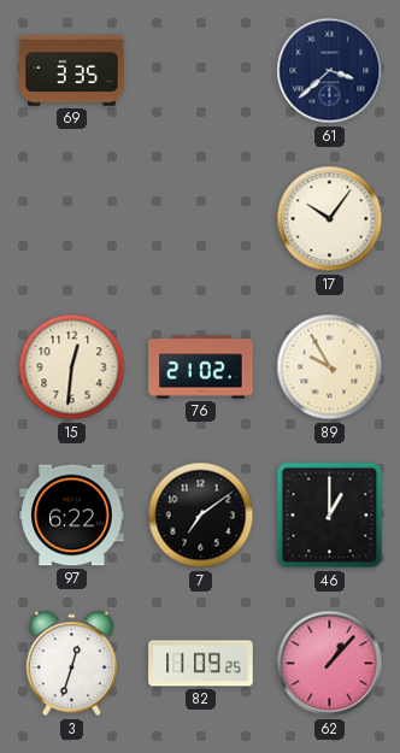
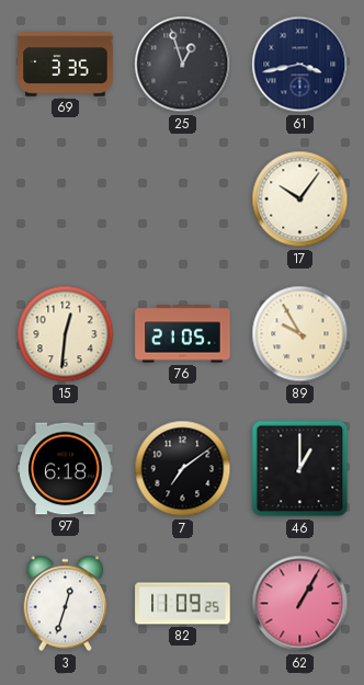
25: none -> 12:57 (183, 65)
61: 3:38 -> 3:43 (300, 65)
76: 21:02 -> 21:05 (183, 334)
97: 6:22 -> 6:18 (66, 469)
62: 1:07 -> 1:05 (300, 604)
